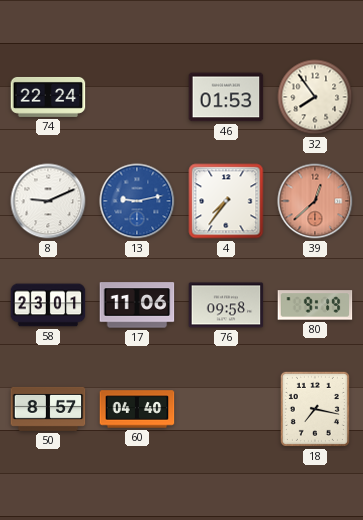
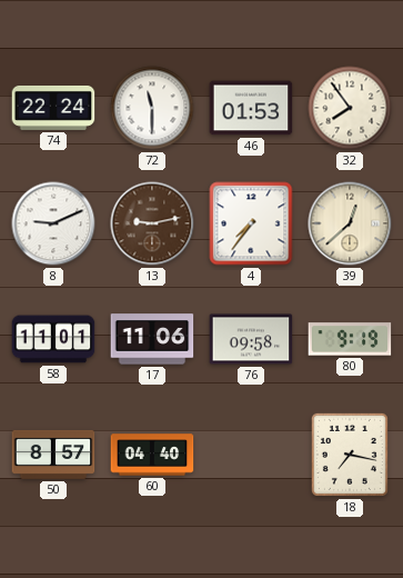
72: none -> 11:30 (152, 108)
13 dial: blue -> brown (152, 223)
39 dial: salmon -> cream (350, 223)
58: 23:01 -> 11:01 (53, 339)
